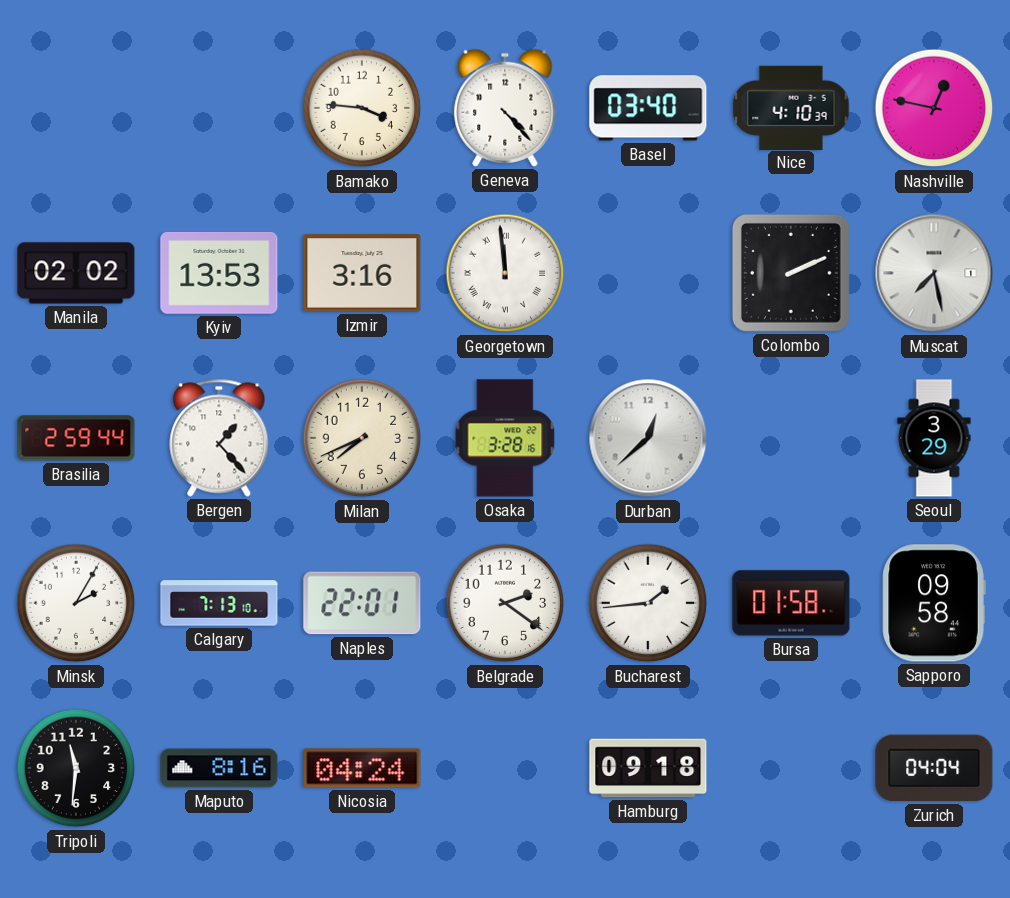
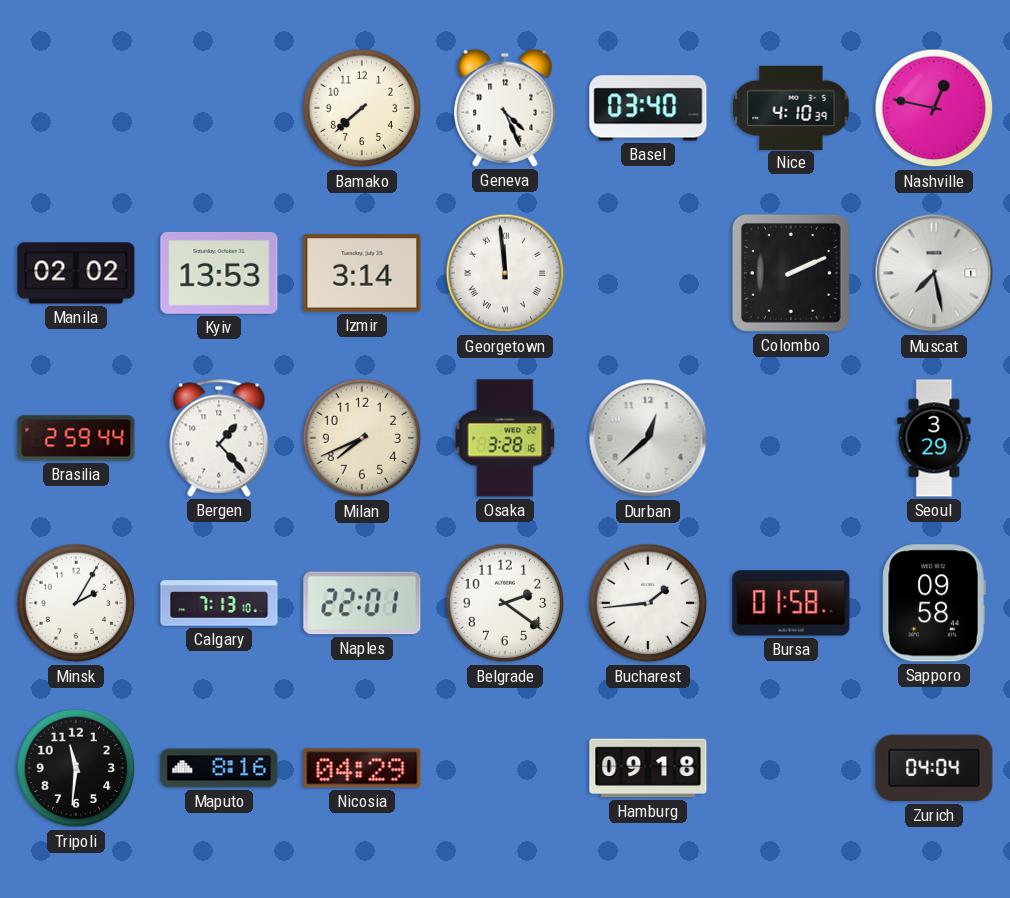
Bamako: 3:46 -> 7:38 (362, 108)
Geneva: 4:23 -> 4:26 (505, 108)
Izmir: 3:16 -> 3:14 (362, 273)
Nicosia: 04:24 -> 04:29 (362, 768)
